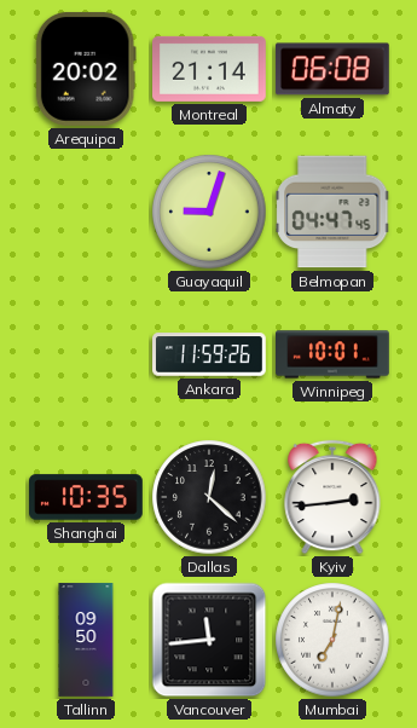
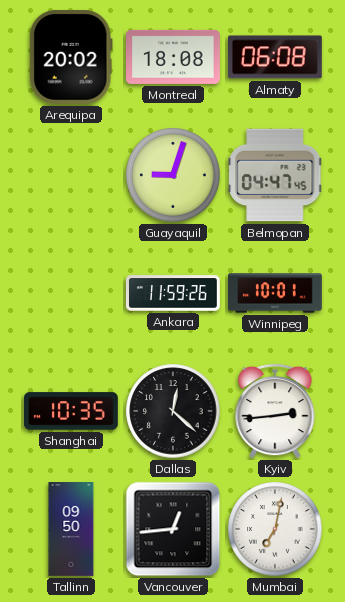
Montreal: 21:14 -> 18:08 (174, 57)
Vancouver: 11:44 -> 12:44 (173, 529)
